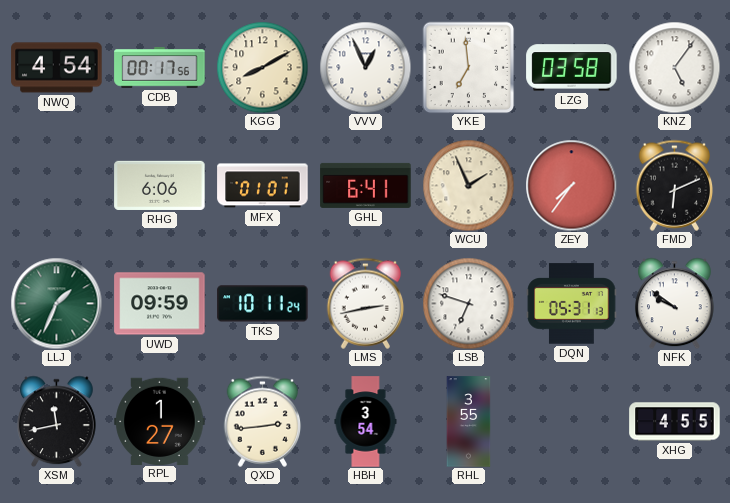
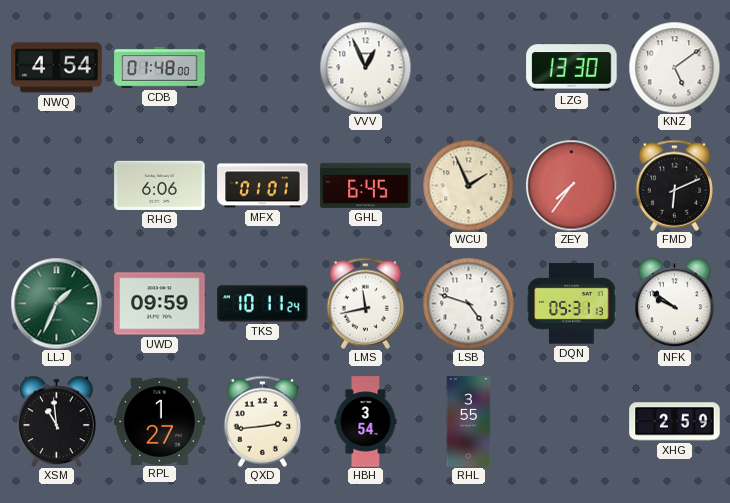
CDB: 00:17 -> 01:48 (160, 68)
KGG: 8:10 -> none (262, 67)
YKE: 6:59 -> none (468, 67)
LZG: 03:58 -> 13:30 (572, 68)
KNZ: 5:06 -> 5:09 (674, 67)
GHL: 6:41 -> 6:45 (366, 185)
LMS: 2:43 -> 11:43 (366, 303)
LSB: 6:48 -> 4:48 (468, 303)
XSM: 11:43 -> 10:59 (57, 421)
XHG: 4:55 -> 2:59 (675, 422)
